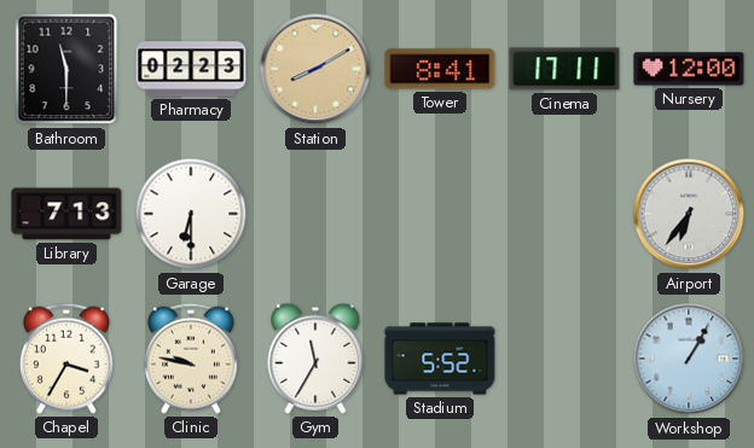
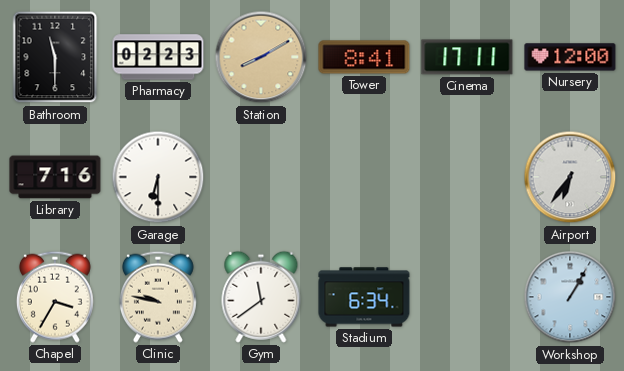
Library: 7:13 -> 7:16 (55, 177)
Gym: 11:35 -> 11:39 (261, 297)
Stadium: 5:52 -> 6:34 (364, 297)
